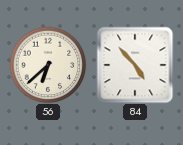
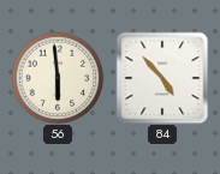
56: 6:38 -> 5:59 (58, 78)
